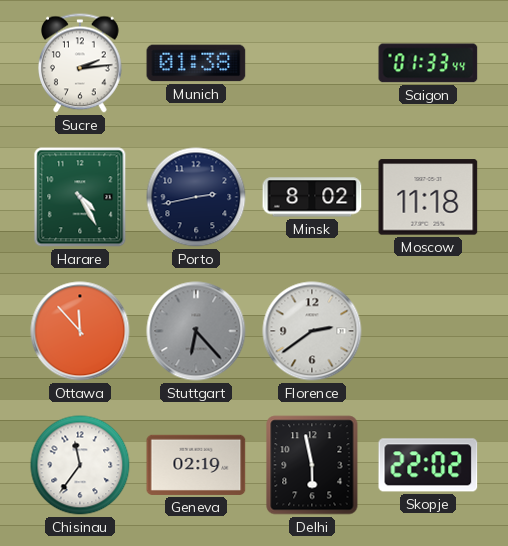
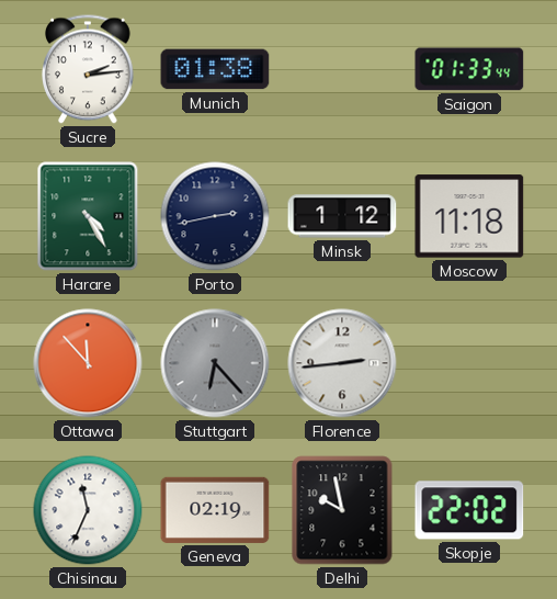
Minsk: 8:02 -> 1:12 (342, 216)
Florence: 2:39 -> 2:44 (342, 363)
Chisinau: 11:36 -> 11:34 (88, 510)
Delhi: 5:58 -> 9:58 (342, 510)
